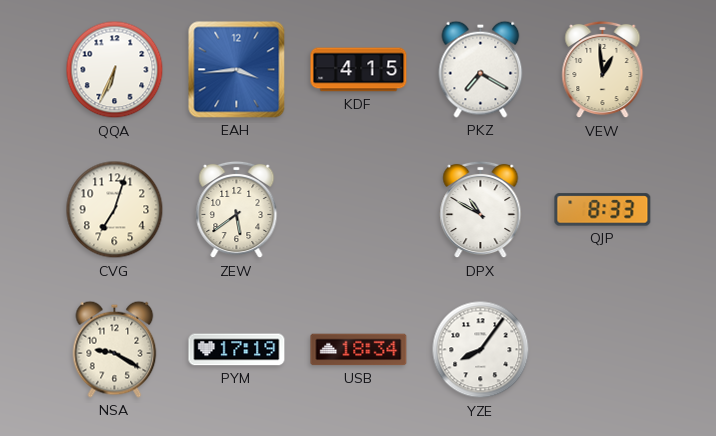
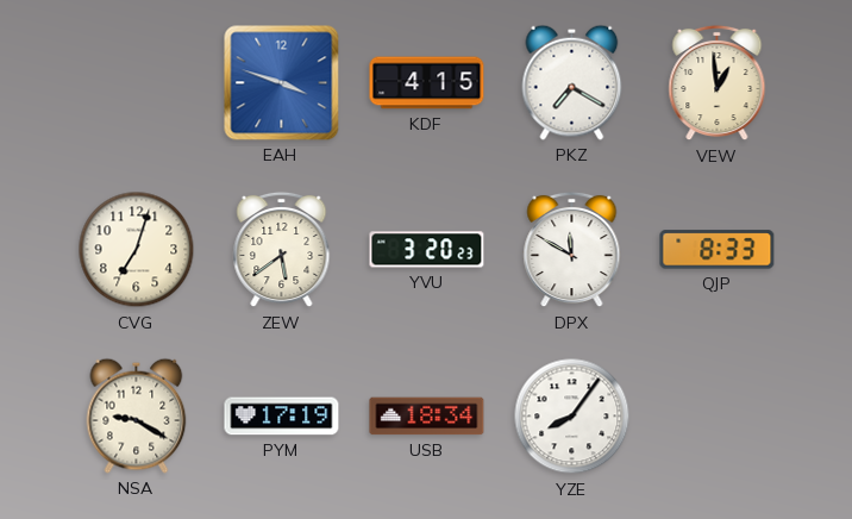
QQA: 6:34 -> none (115, 70)
EAH: 3:44 -> 3:48 (282, 83)
YVU: none -> 3:20 (427, 250)
DPX: 10:50 -> 11:50 (572, 250)
